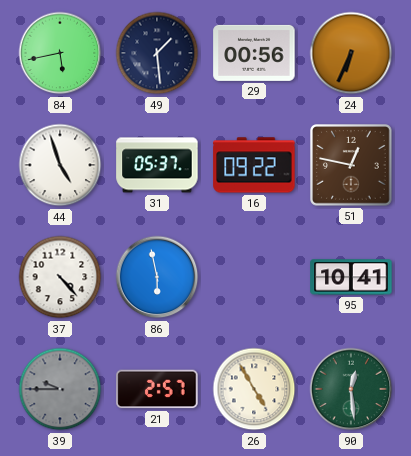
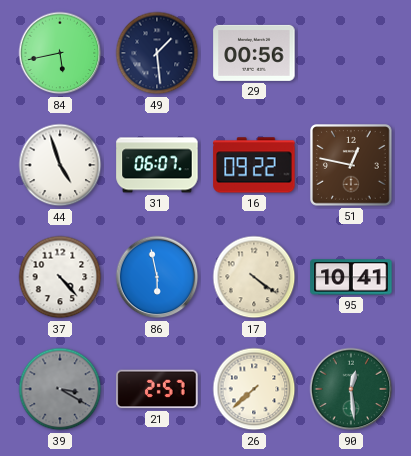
24: 6:34 -> none (351, 53)
31: 05:37 -> 06:07 (157, 165)
17: none -> 4:21 (254, 277)
39: 9:45 -> 3:20 (60, 389)
26: 4:55 -> 7:38 (254, 389)
